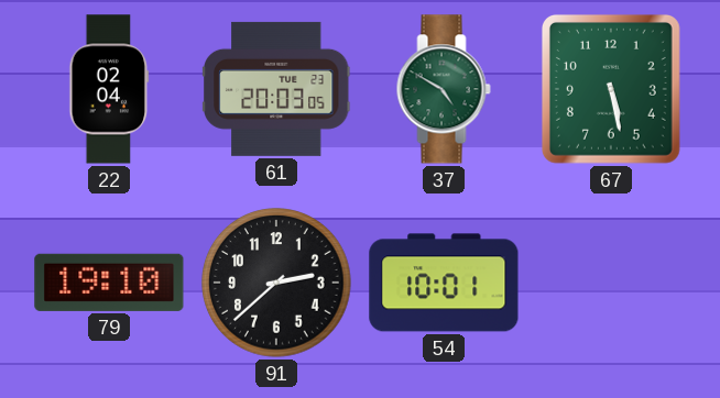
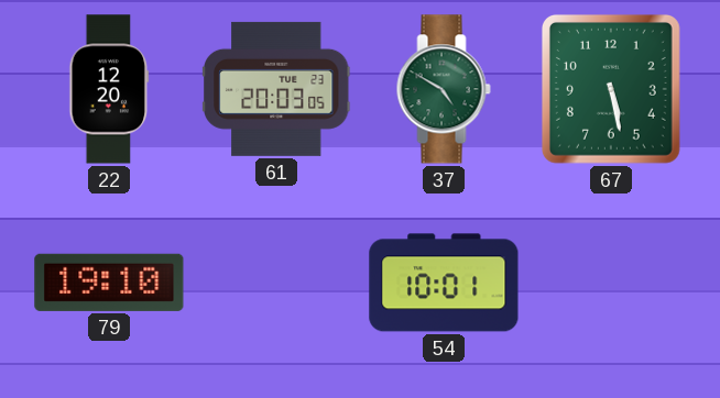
22: 02:04 -> 12:20 (109, 89)
91: 2:38 -> none (276, 283)
